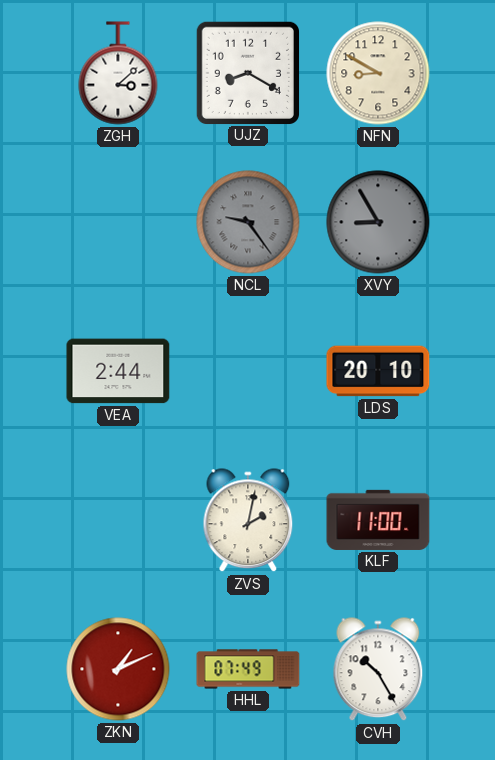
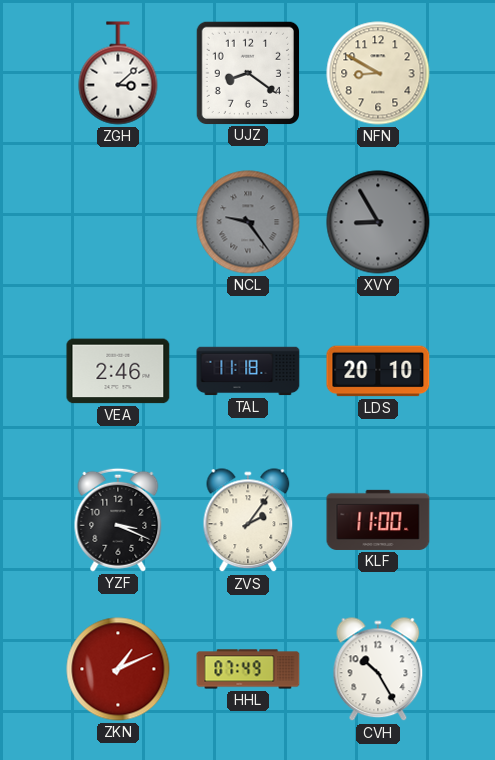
UJZ: 8:20 -> 8:21 (247, 72)
VEA: 2:44 -> 2:46 (118, 371)
TAL: none -> 11:18 (248, 371)
YZF: none -> 3:19 (118, 520)
ZVS: 2:02 -> 2:06 (248, 521)
